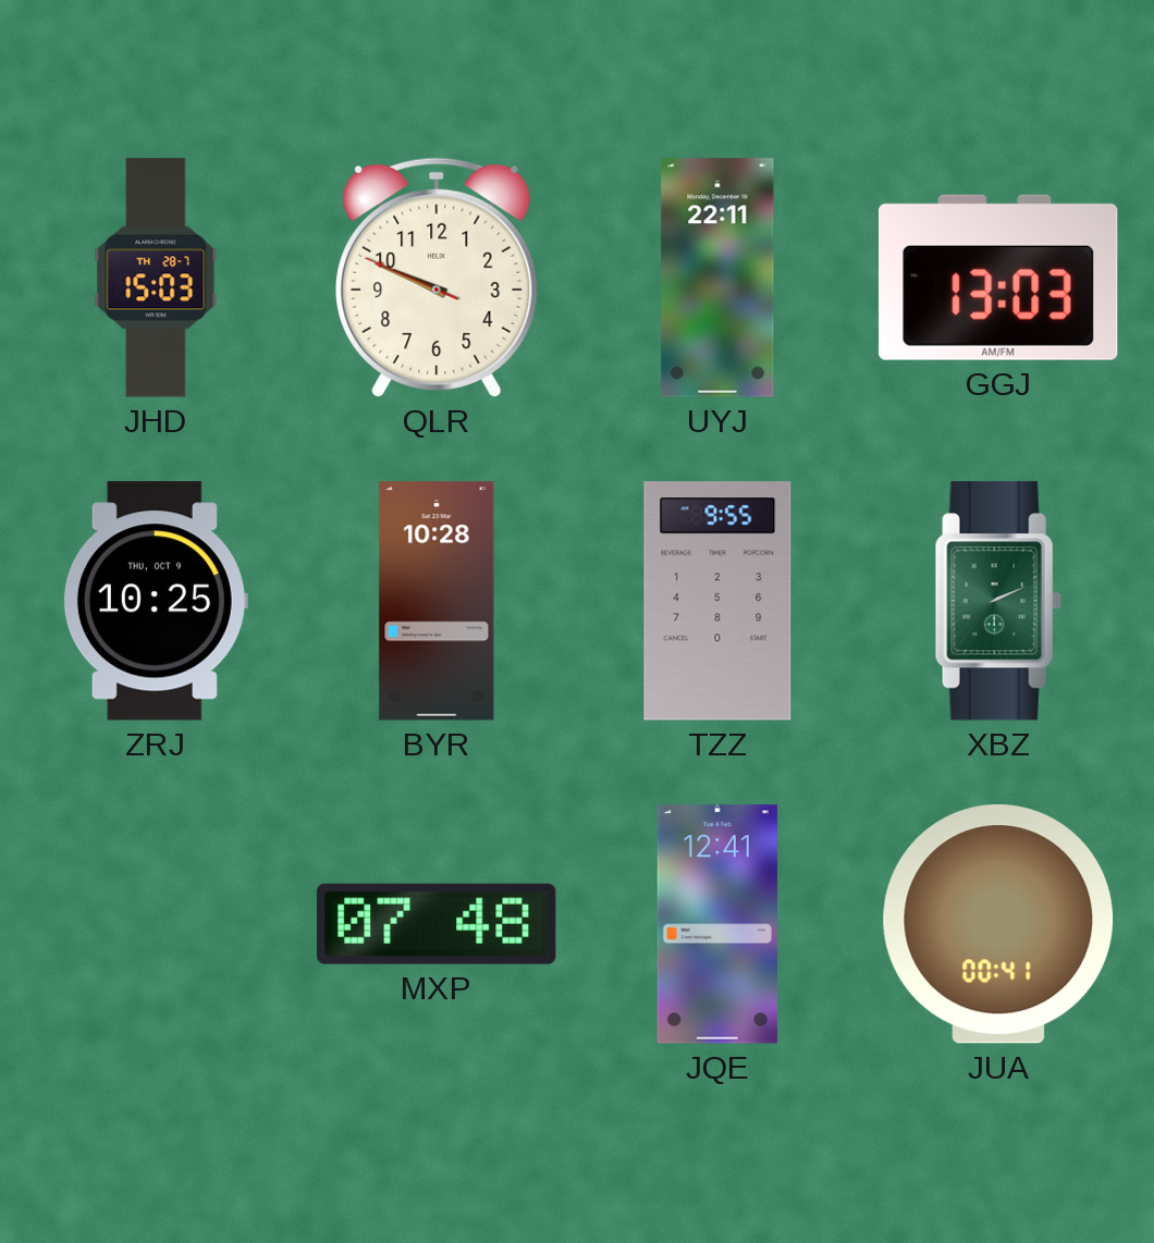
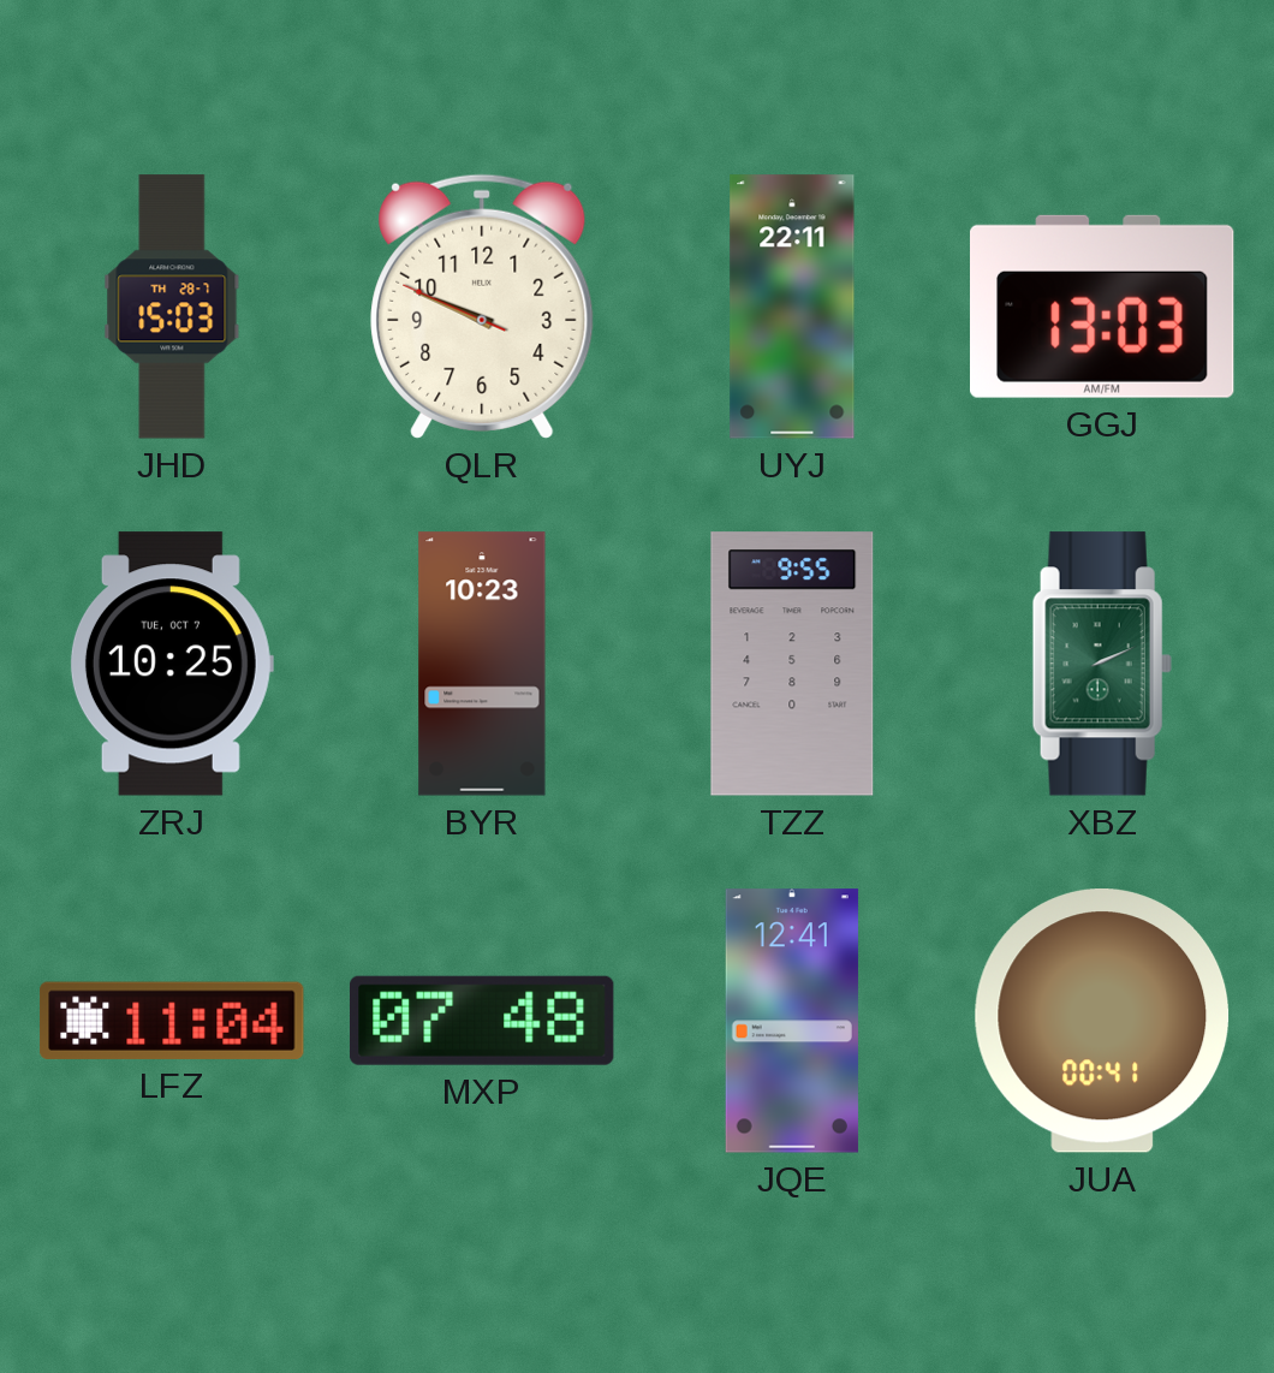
ZRJ date: THU, OCT 9 -> TUE, OCT 7 (172, 664)
BYR: 10:28 -> 10:23 (482, 664)
LFZ: none -> 11:04 (172, 1021)
